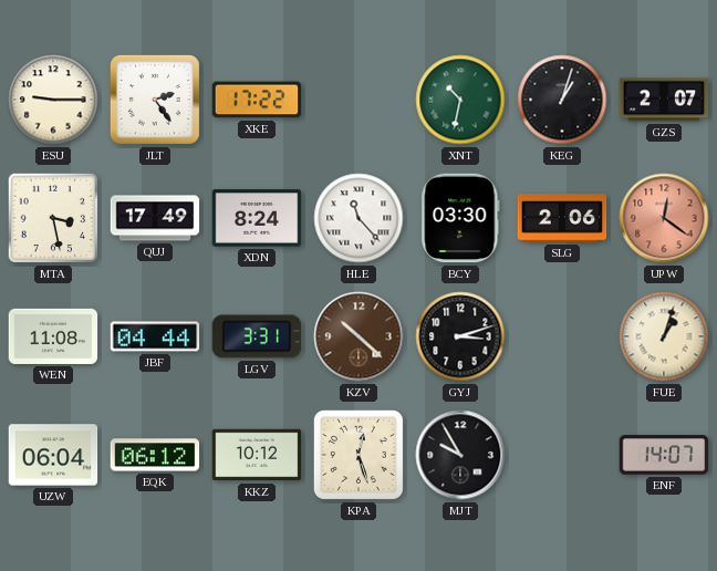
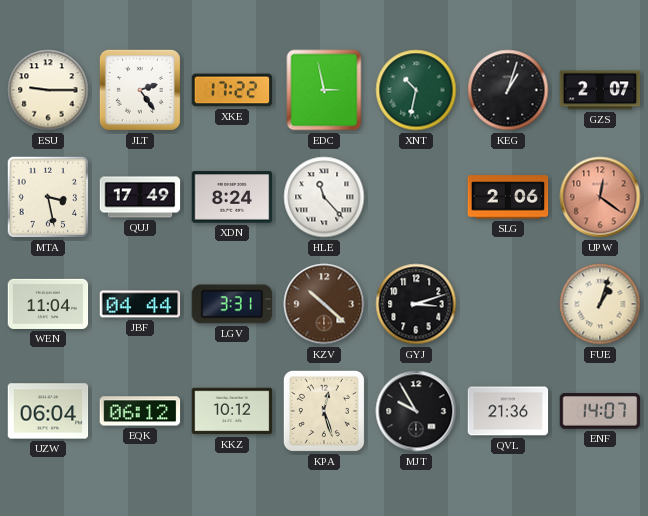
EDC: none -> 2:58 (324, 90)
BCY: 03:30 -> none (460, 218)
WEN: 11:08 -> 11:04 (48, 304)
QVL: none -> 21:36 (508, 411)
